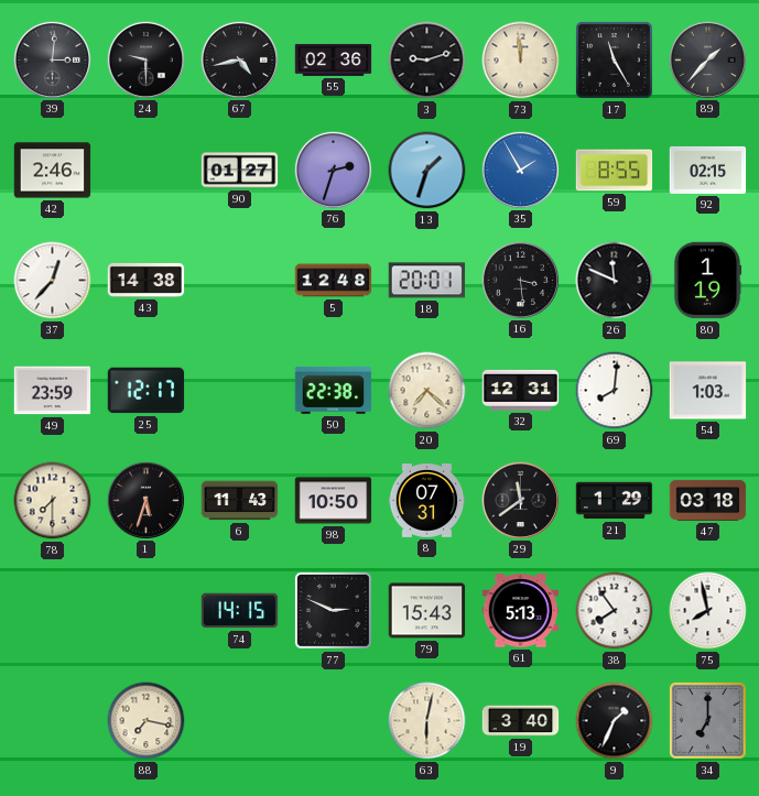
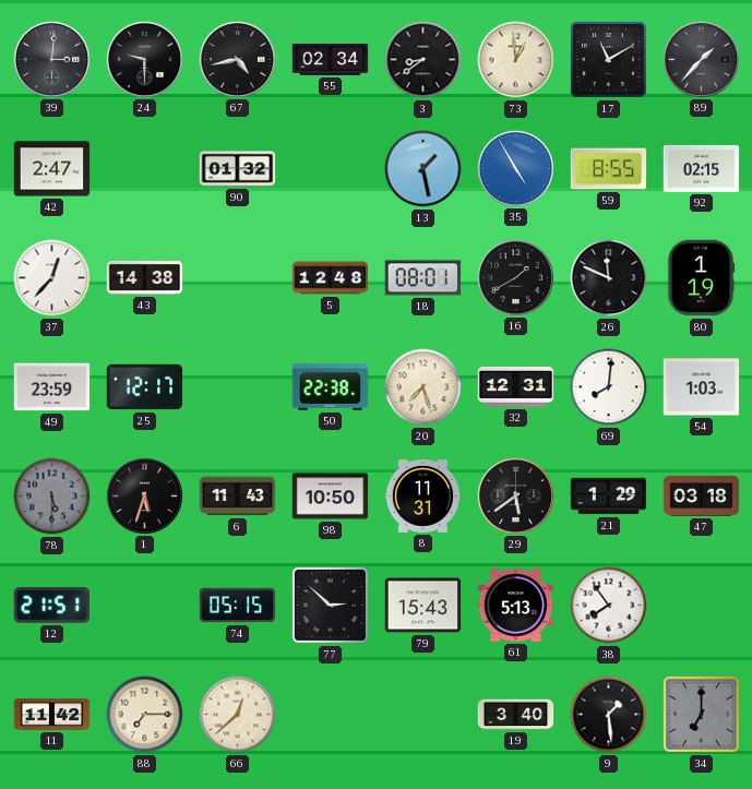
55: 02:36 -> 02:34 (331, 59)
3: 9:12 -> 8:39 (423, 60)
73: 11:59 -> 12:59 (516, 60)
17: 11:25 -> 11:10 (608, 59)
42: 2:46 -> 2:47 (52, 169)
90: 01:27 -> 01:32 (238, 169)
76: 2:33 -> none (333, 170)
13: 1:33 -> 1:28 (423, 169)
35: 1:55 -> 4:55 (515, 168)
18: 20:01 -> 08:01 (423, 278)
16: 3:29 -> 1:40 (515, 277)
20: 7:22 -> 7:27 (423, 387)
78: 7:30 -> 5:30 (52, 497)
78 dial: cream -> grey (52, 497)
8: 07:31 -> 11:31 (423, 497)
29: 11:39 -> 5:39 (515, 495)
12: none -> 21:51 (52, 606)
74: 14:15 -> 05:15 (238, 606)
77: 2:49 -> 2:52 (330, 605)
75: 7:58 -> none (708, 611)
11: none -> 11:42 (52, 715)
88: 7:17 -> 7:15 (145, 715)
66: none -> 12:38 (238, 715)
63: 6:02 -> none (427, 721)
9: 1:34 -> 1:29 (609, 715)
